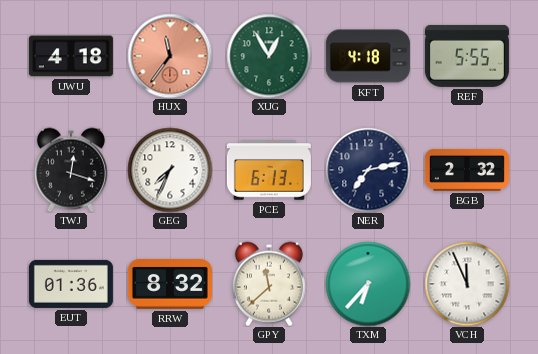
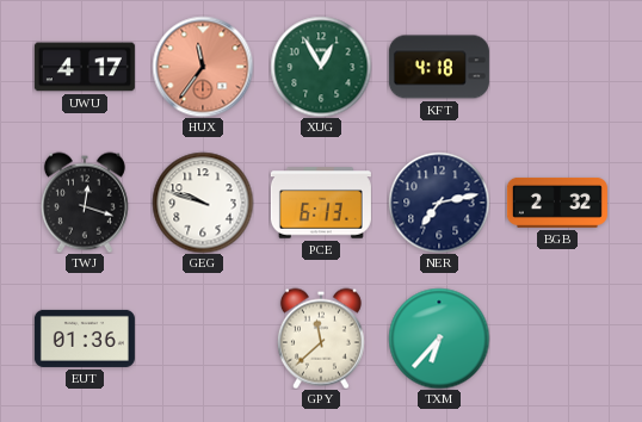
UWU: 4:18 -> 4:17 (85, 67)
REF: 5:55 -> none (467, 56)
GEG: 7:34 -> 9:48 (203, 203)
RRW: 8:32 -> none (170, 285)
VCH: 11:56 -> none (467, 284)
